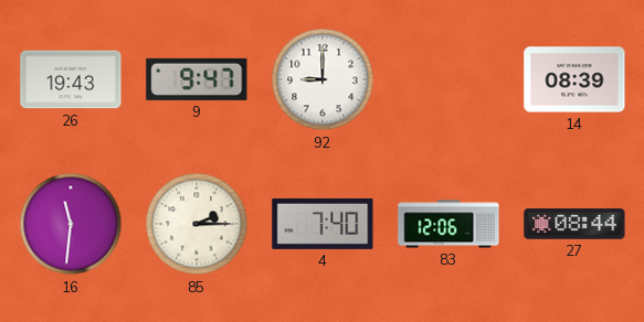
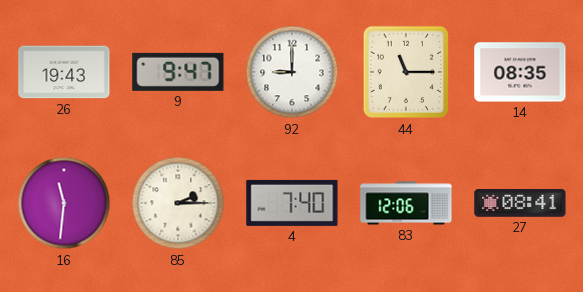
44: none -> 11:15 (406, 72)
14: 08:39 -> 08:35 (520, 72)
27: 08:44 -> 08:41 (520, 204)
